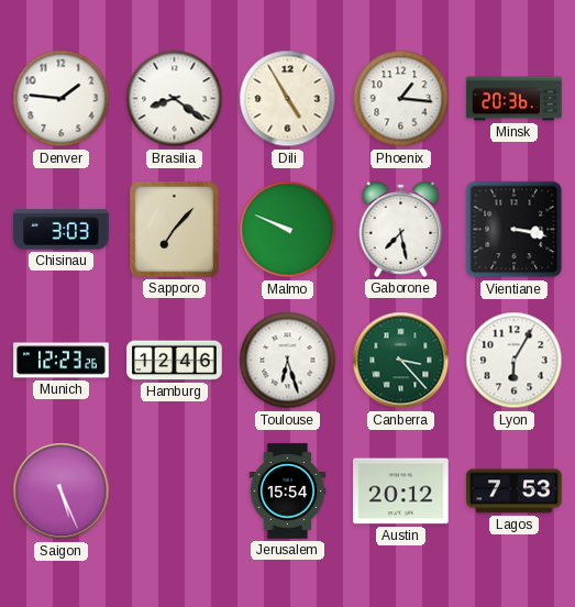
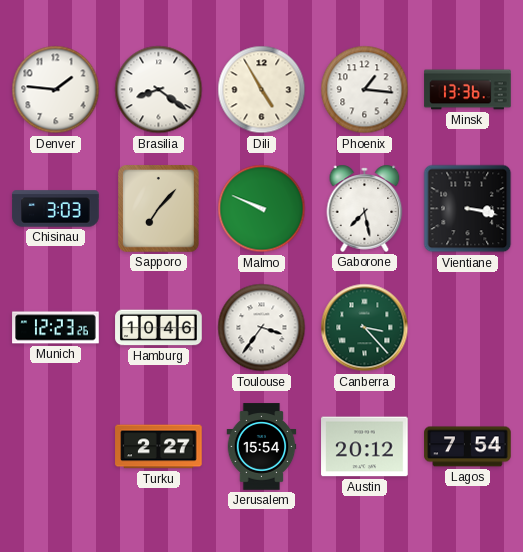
Minsk: 20:36 -> 13:36 (468, 90)
Hamburg: 12:46 -> 10:46 (159, 328)
Toulouse: 6:27 -> 3:36 (262, 328)
Lyon: 6:05 -> none (515, 361)
Saigon: 5:26 -> none (62, 492)
Turku: none -> 2:27 (159, 447)
Lagos: 7:53 -> 7:54 (468, 447)
